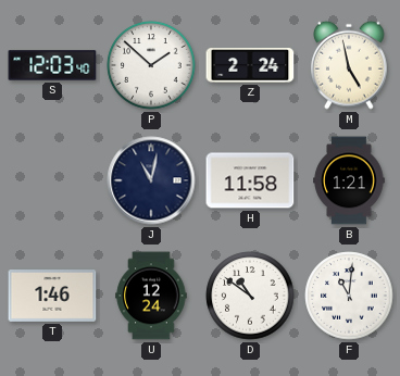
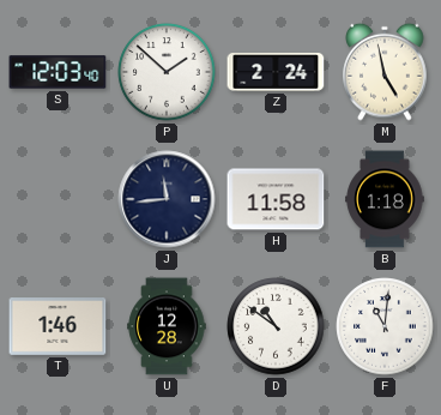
J: 11:02 -> 11:44 (167, 199)
B: 1:21 -> 1:18 (385, 199)
U: 12:24 -> 12:28 (167, 326)
